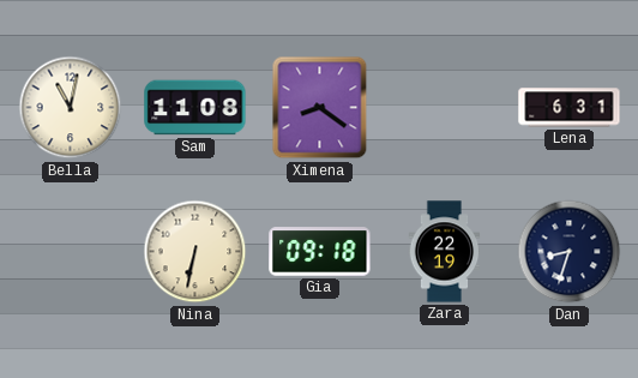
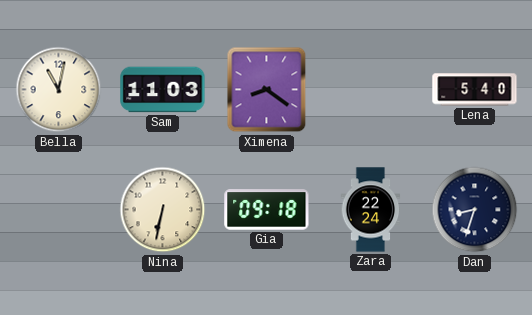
Sam: 11:08 -> 11:03 (163, 90)
Lena: 6:31 -> 5:40 (475, 90)
Zara: 22:19 -> 22:24 (371, 210)
